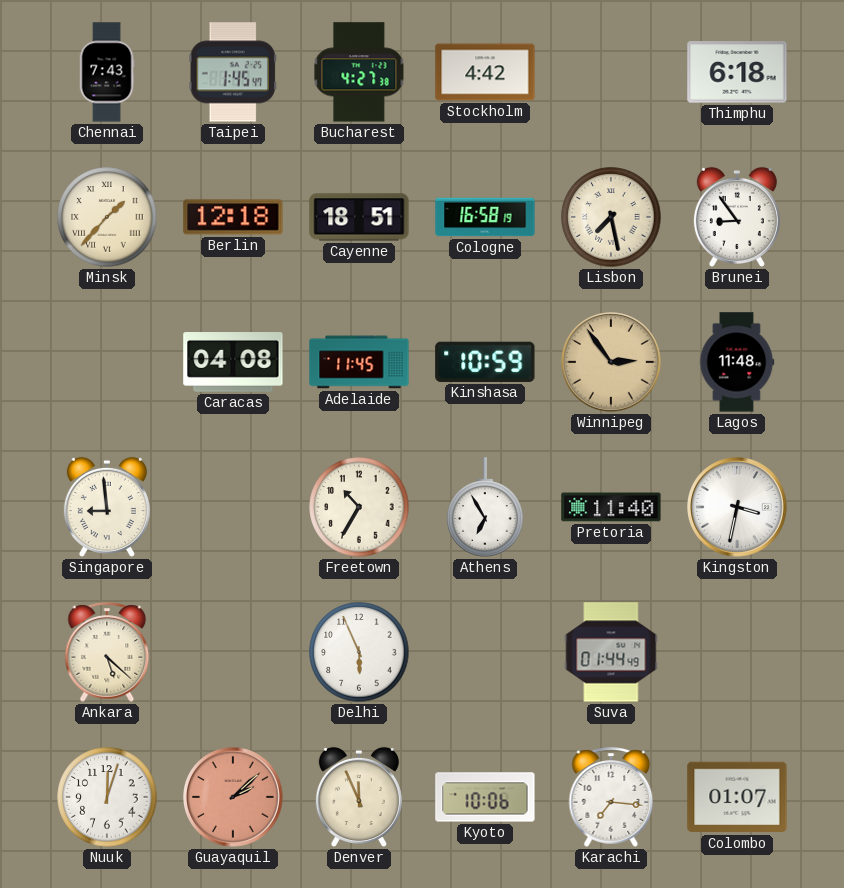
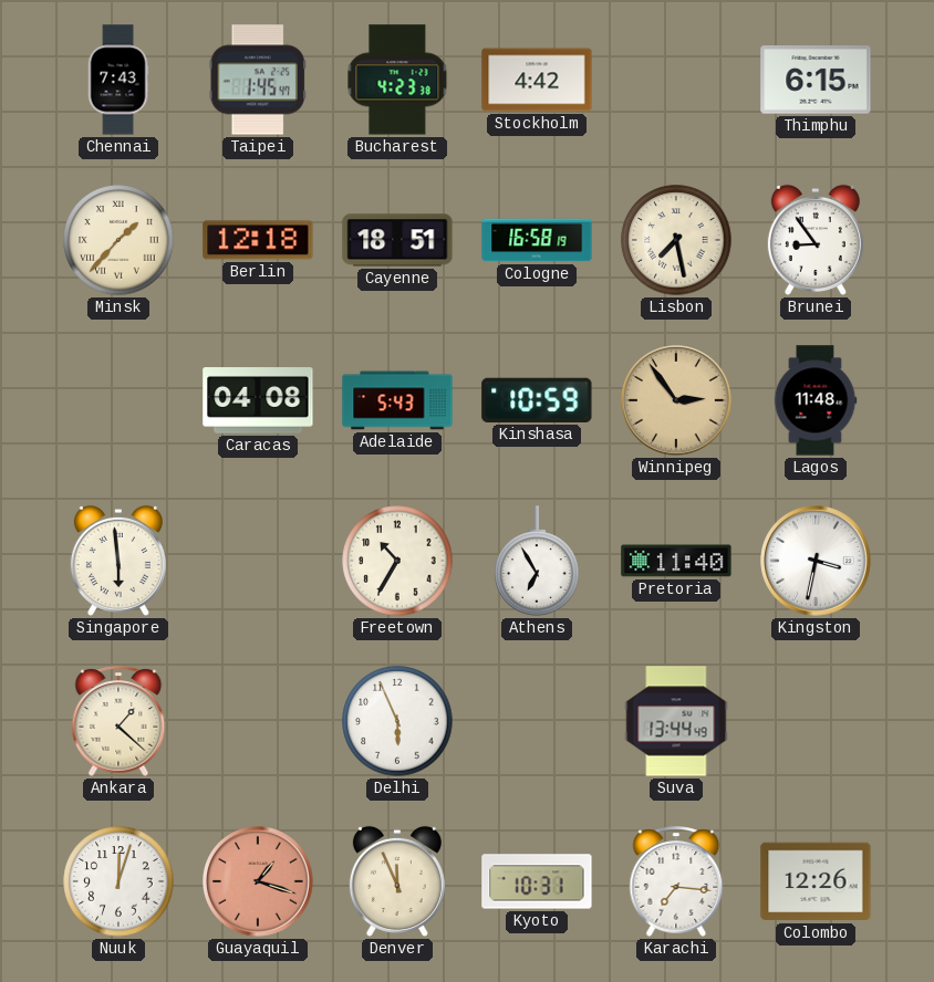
Bucharest: 4:27 -> 4:23 (397, 80)
Thimphu: 6:18 -> 6:15 (816, 80)
Adelaide: 11:45 -> 5:43 (397, 400)
Singapore: 8:59 -> 5:59 (118, 561)
Ankara: 5:22 -> 1:22 (118, 721)
Suva: 01:44 -> 13:44 (676, 721)
Guayaquil: 2:08 -> 1:18 (259, 882)
Kyoto: 10:06 -> 10:31 (537, 881)
Colombo: 01:07 -> 12:26 (816, 881)
